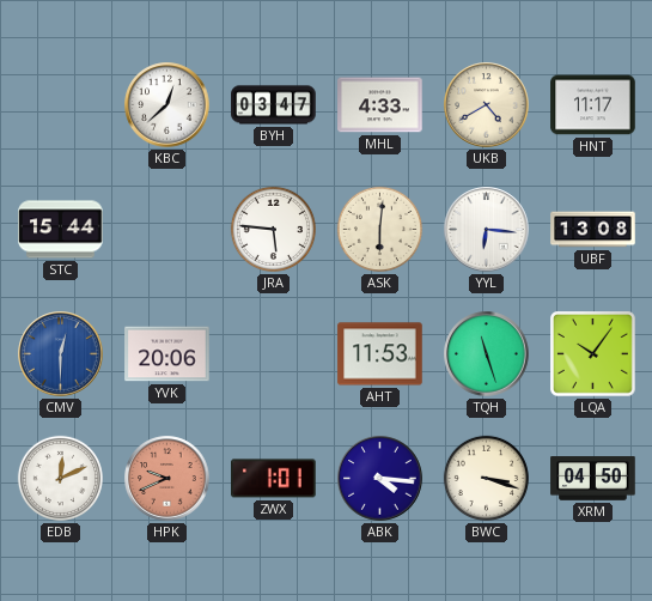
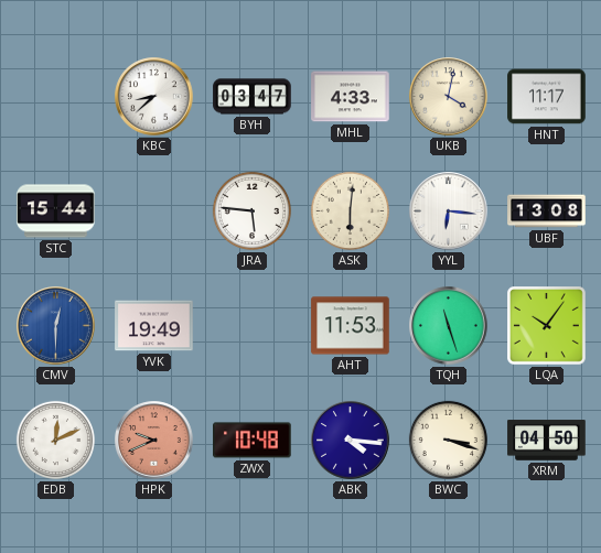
KBC: 12:38 -> 8:38 (154, 97)
UKB: 4:40 -> 4:02 (449, 97)
YVK: 20:06 -> 19:49 (154, 326)
ZWX: 1:01 -> 10:48 (253, 441)
